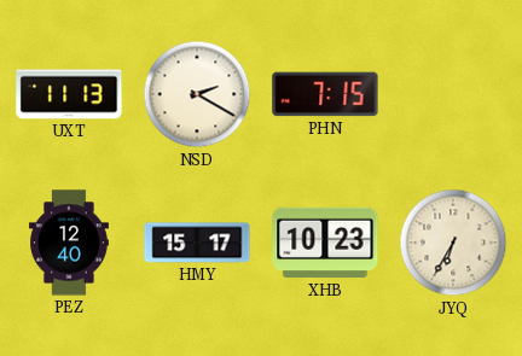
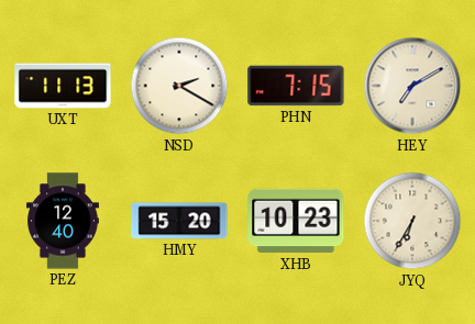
HEY: none -> 7:10 (412, 86)
HMY: 15:17 -> 15:20 (179, 221)
